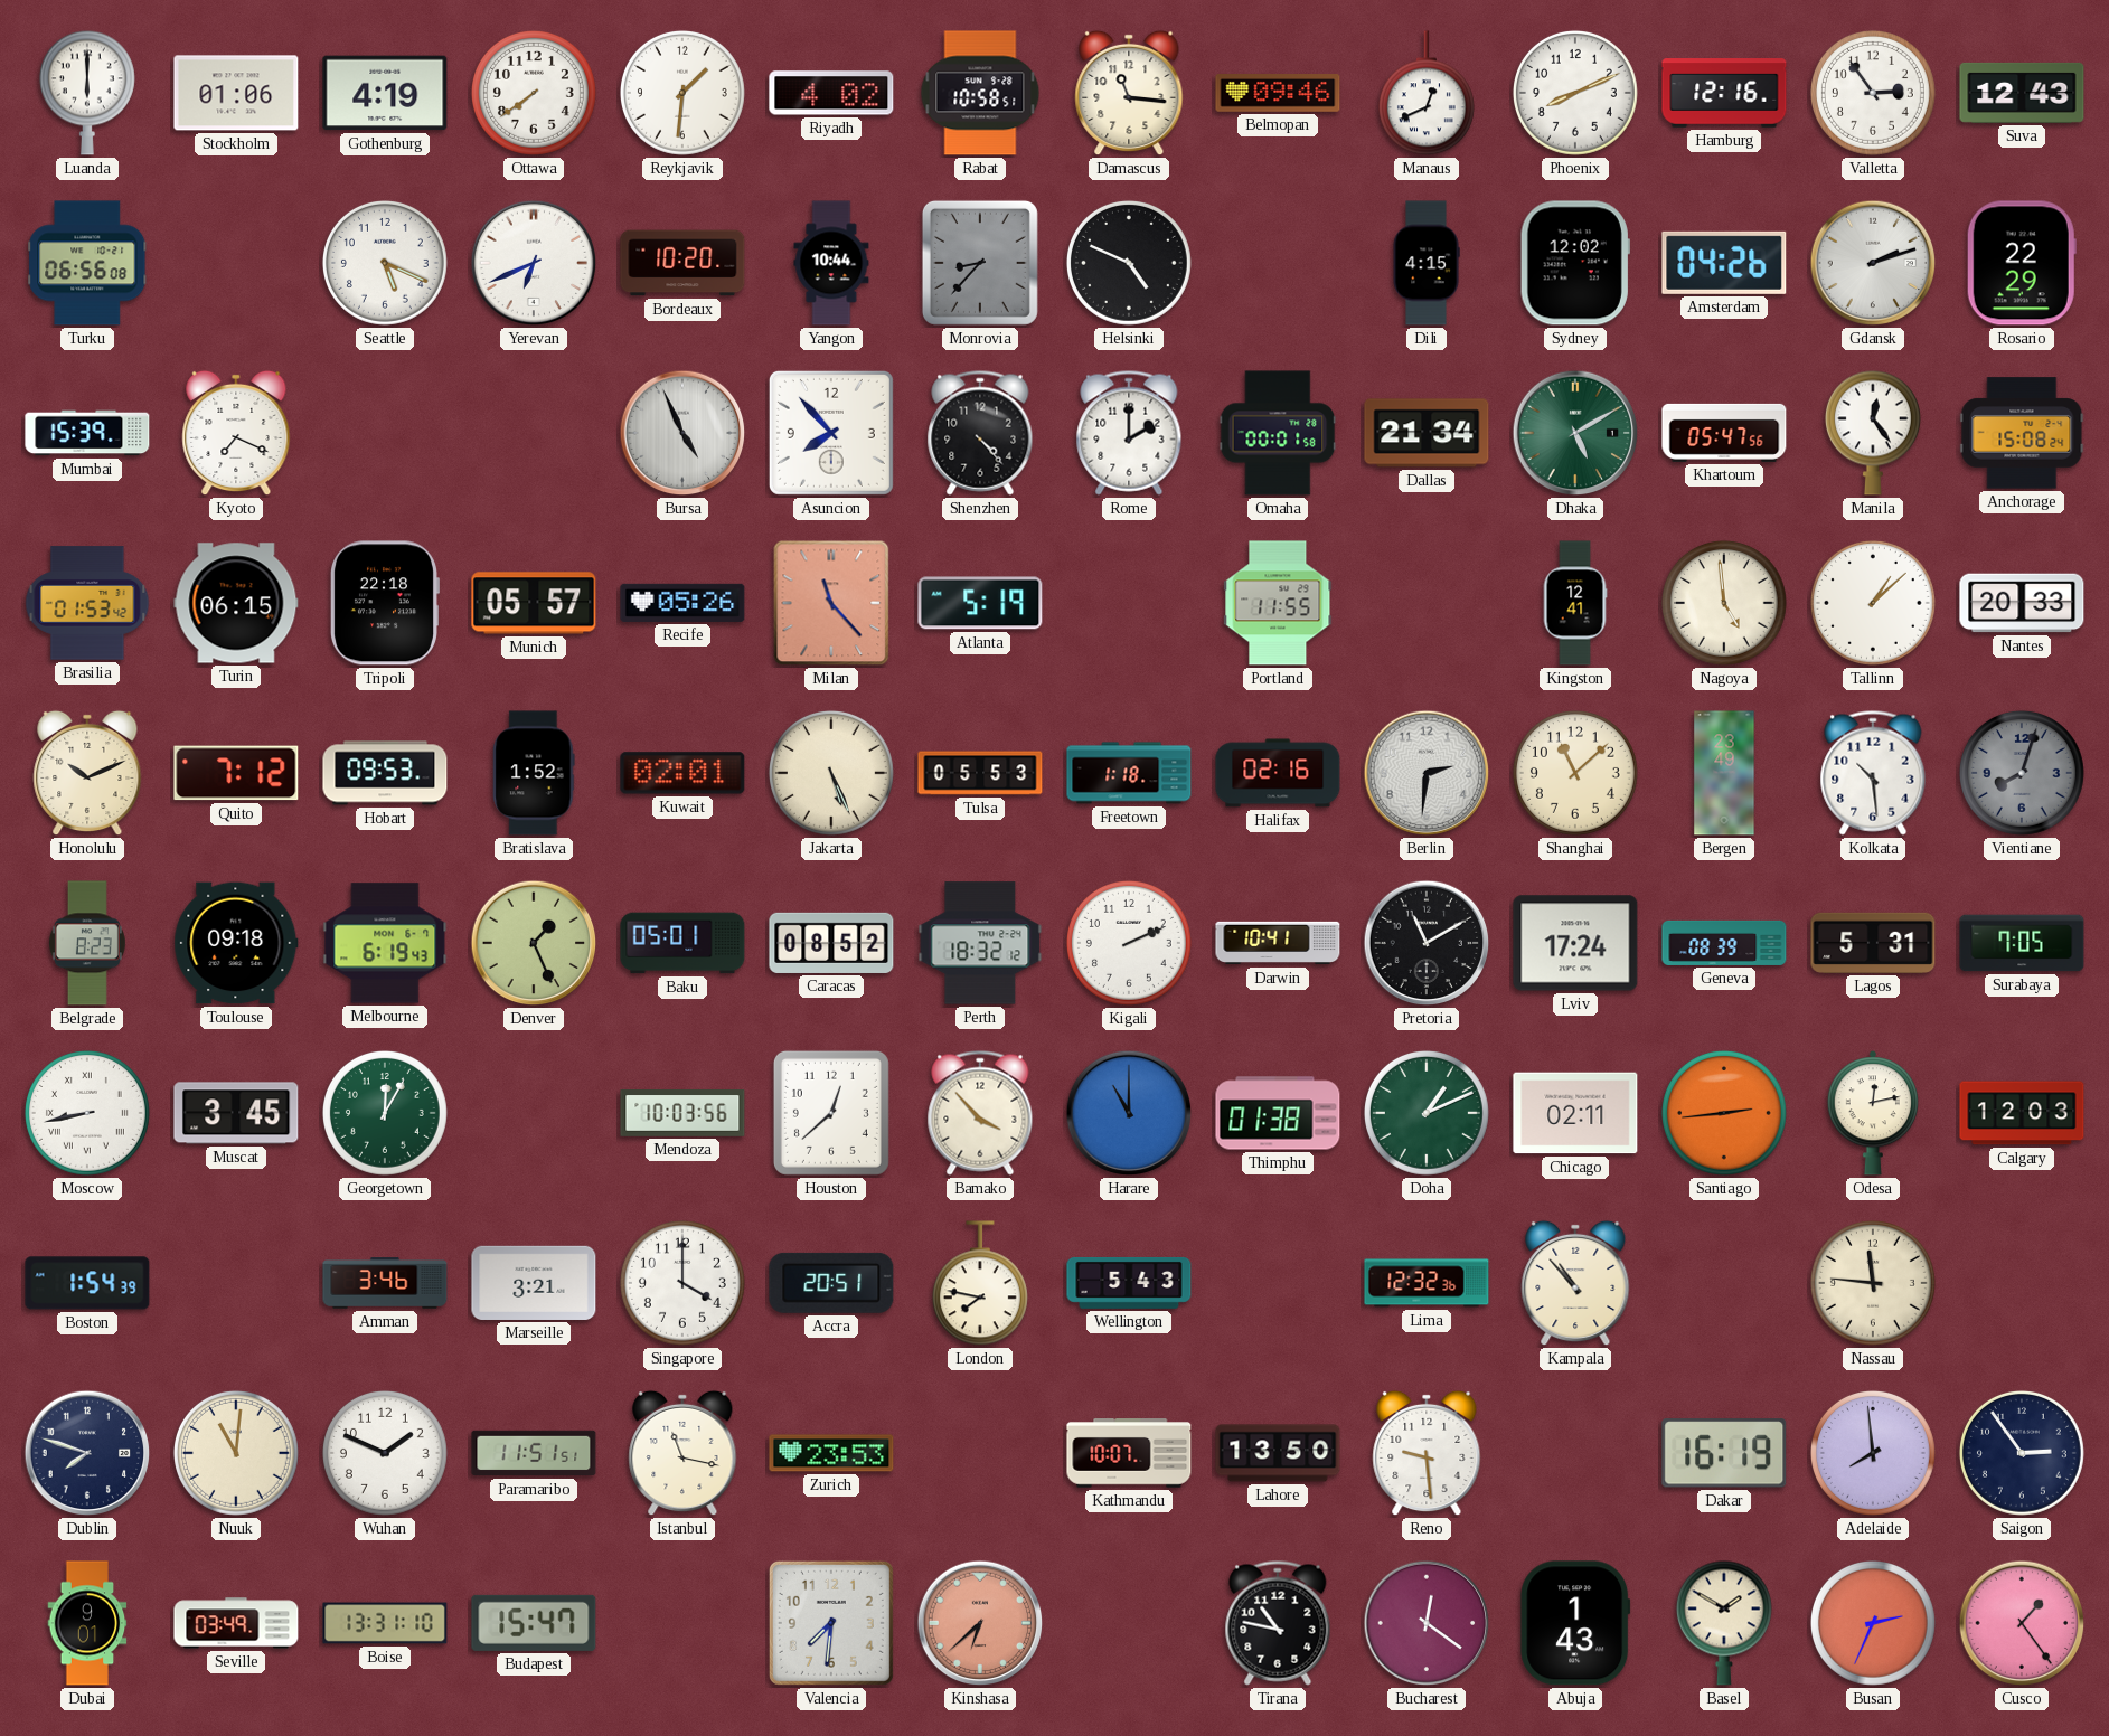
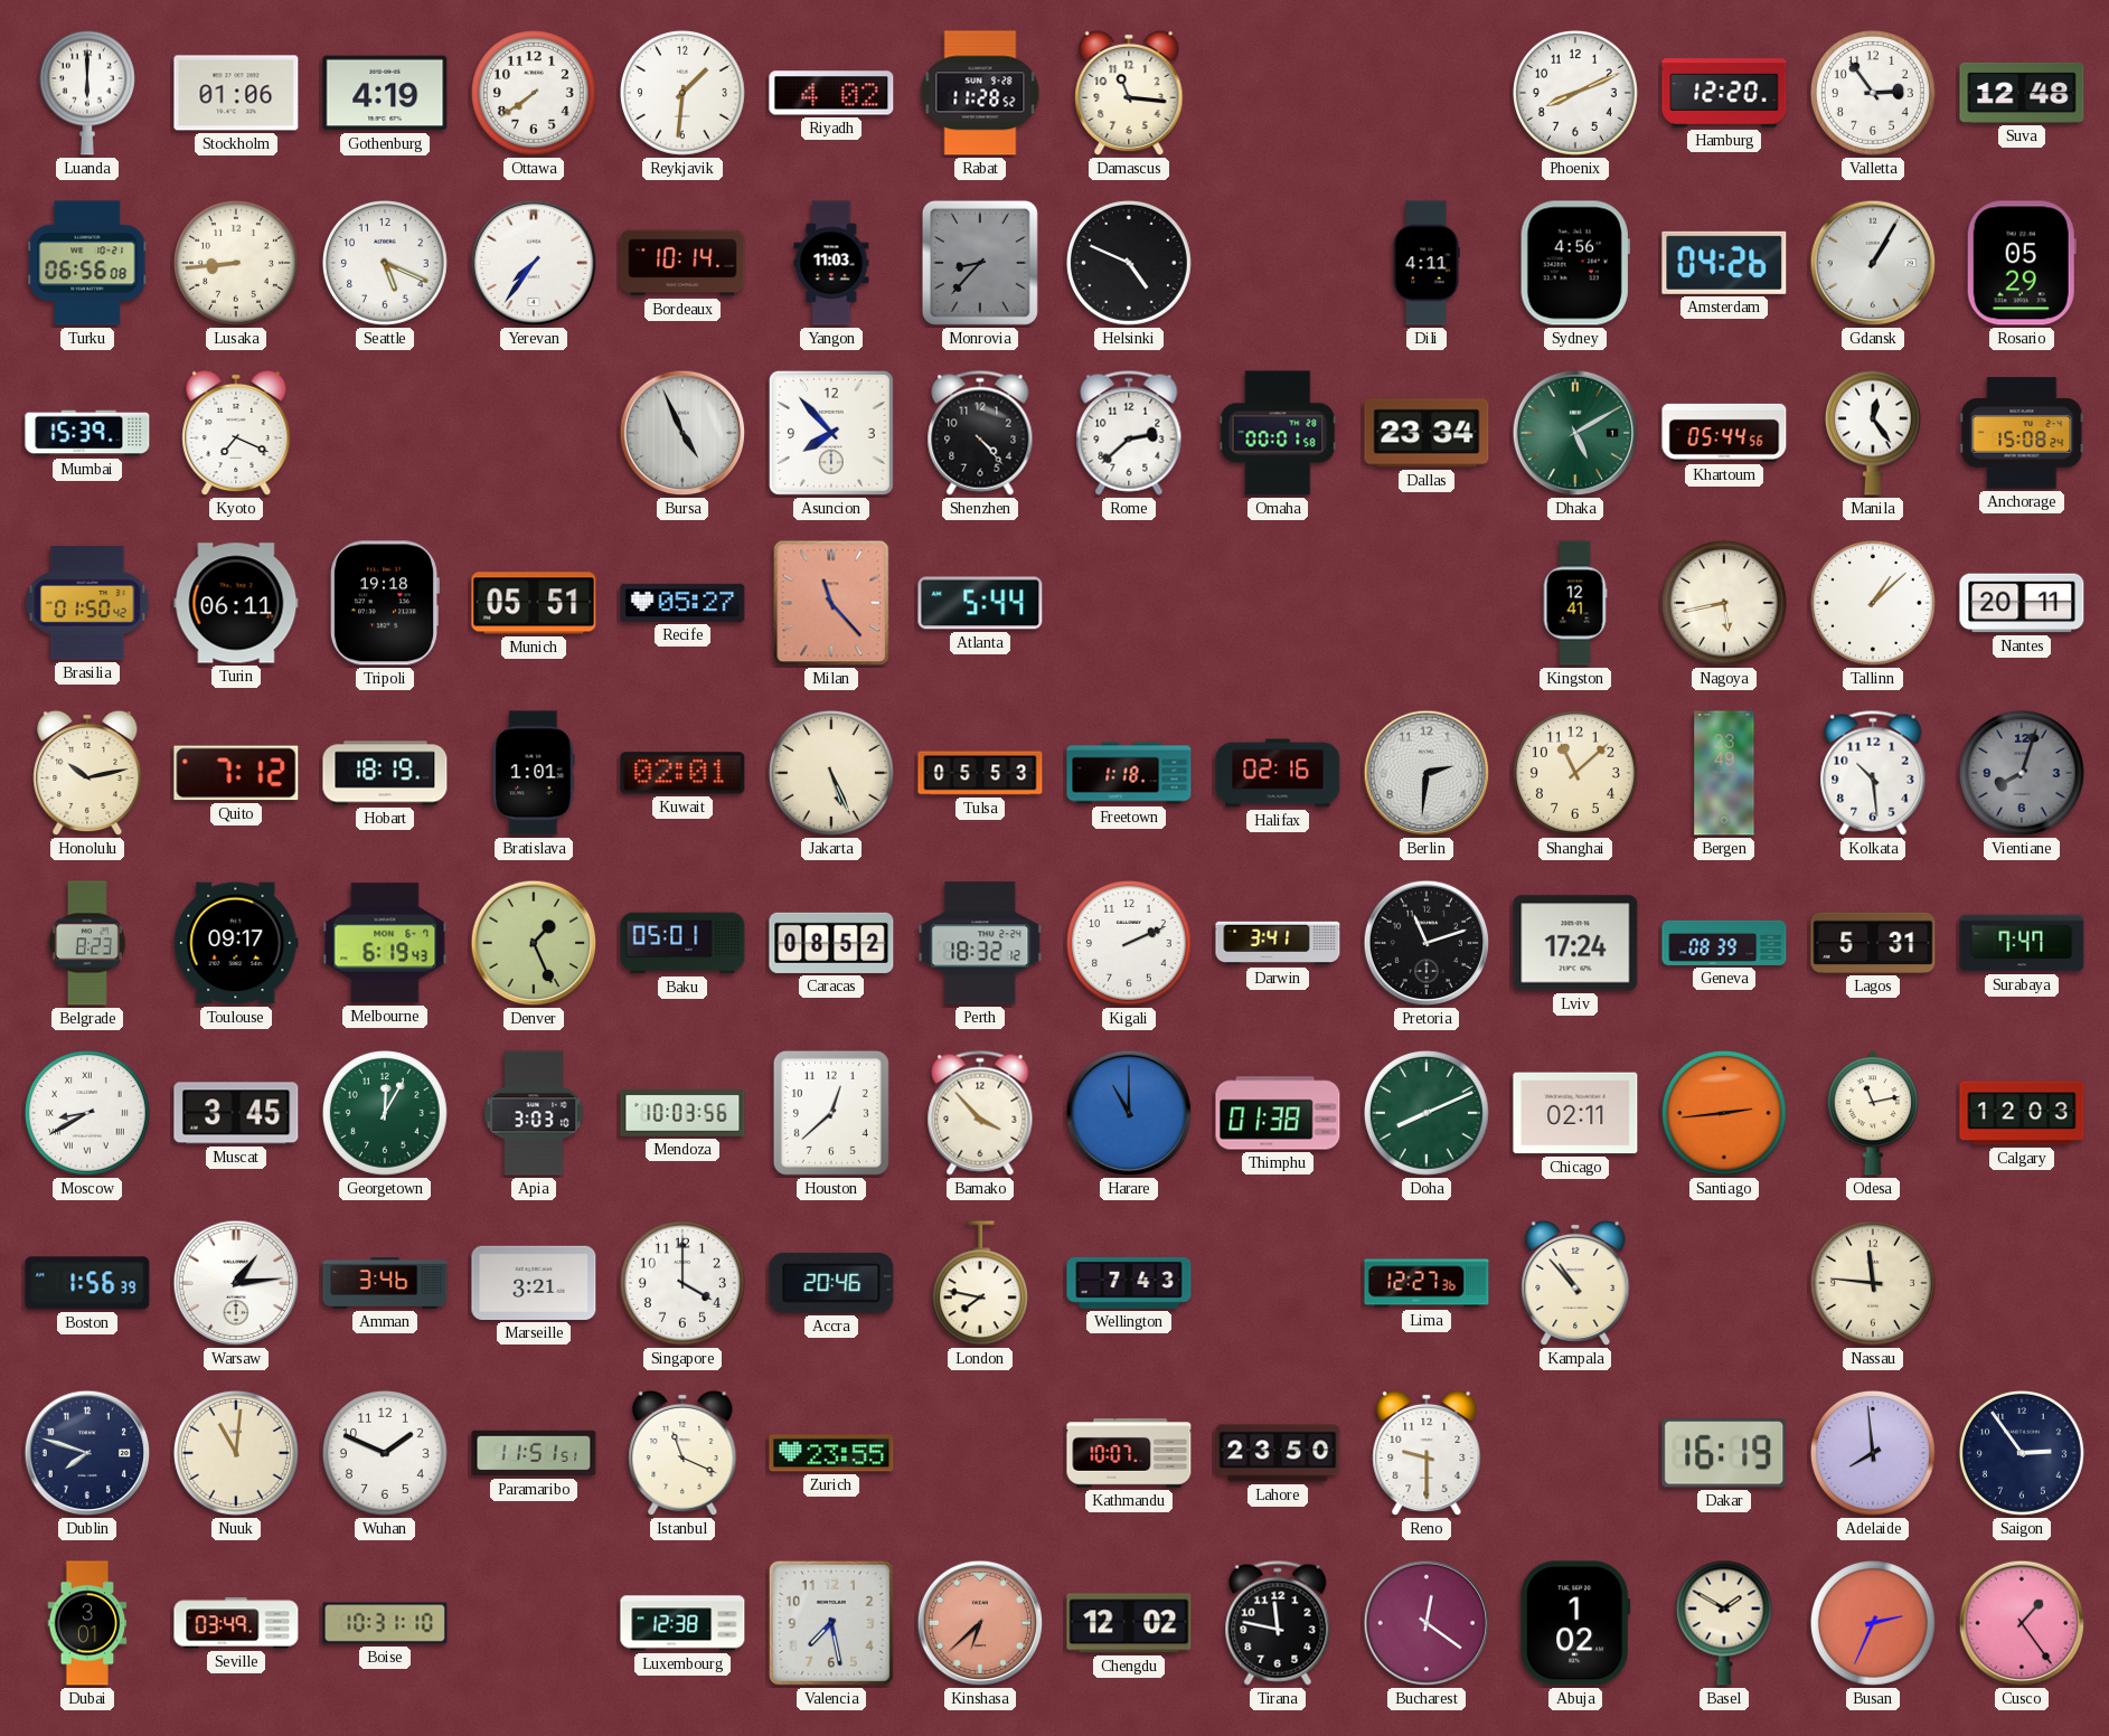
Rabat: 10:58 -> 11:28 (980, 93)
Belmopan: 09:46 -> none (1278, 94)
Manaus: 12:41 -> none (1427, 94)
Hamburg: 12:16 -> 12:20 (1724, 93)
Suva: 12:43 -> 12:48 (2022, 93)
Lusaka: none -> 8:44 (236, 263)
Yerevan: 6:41 -> 7:36 (534, 263)
Bordeaux: 10:20 -> 10:14 (682, 263)
Yangon: 10:44 -> 11:03 (831, 263)
Dili: 4:15 -> 4:11 (1427, 263)
Sydney: 12:02 -> 4:56 (1575, 263)
Gdansk: 2:12 -> 1:05 (1873, 263)
Rosario: 22:29 -> 05:29 (2022, 263)
Rome: 2:00 -> 2:38 (1129, 433)
Dallas: 21:34 -> 23:34 (1427, 433)
Khartoum: 05:47 -> 05:44 (1724, 433)
Brasilia: 01:53 -> 01:50 (87, 603)
Turin: 06:15 -> 06:11 (236, 603)
Tripoli: 22:18 -> 19:18 (384, 603)
Munich: 05:57 -> 05:51 (534, 603)
Recife: 05:26 -> 05:27 (682, 603)
Atlanta: 5:19 -> 5:44 (980, 603)
Portland: 11:55 -> none (1278, 603)
Nagoya: 4:59 -> 5:43 (1724, 603)
Nantes: 20:33 -> 20:11 (2022, 603)
Honolulu: 10:11 -> 10:13 (87, 773)
Hobart: 09:53 -> 18:19 (385, 773)
Bratislava: 1:52 -> 1:01 (534, 773)
Toulouse: 09:18 -> 09:17 (236, 943)
Darwin: 10:41 -> 3:41 (1278, 943)
Pretoria: 11:10 -> 11:12 (1427, 943)
Surabaya: 7:05 -> 7:47 (2022, 943)
Moscow: 8:43 -> 8:40 (87, 1113)
Apia: none -> 3:03 (534, 1113)
Doha: 1:11 -> 8:11 (1427, 1113)
Odesa: 12:13 -> 11:13 (1873, 1113)
Boston: 1:54 -> 1:56 (87, 1283)
Warsaw: none -> 1:14 (236, 1283)
Accra: 20:51 -> 20:46 (831, 1283)
Wellington: 5:43 -> 7:43 (1129, 1283)
Lima: 12:32 -> 12:27 (1427, 1283)
Istanbul: 11:17 -> 11:19 (682, 1453)
Zurich: 23:53 -> 23:55 (831, 1453)
Lahore: 13:50 -> 23:50 (1278, 1453)
Reno: 9:29 -> 9:30 (1427, 1453)
Dubai: 9:01 -> 3:01 (87, 1623)
Boise: 13:31 -> 10:31 (385, 1623)
Budapest: 15:47 -> none (534, 1623)
Luxembourg: none -> 12:38 (682, 1623)
Valencia: 7:31 -> 7:28 (831, 1623)
Chengdu: none -> 12:02 (1129, 1623)
Tirana: 10:47 -> 11:47 (1278, 1623)
Abuja: 1:43 -> 1:02 (1575, 1623)
